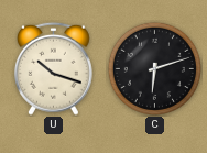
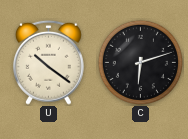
U: 10:18 -> 10:21 (48, 62)
